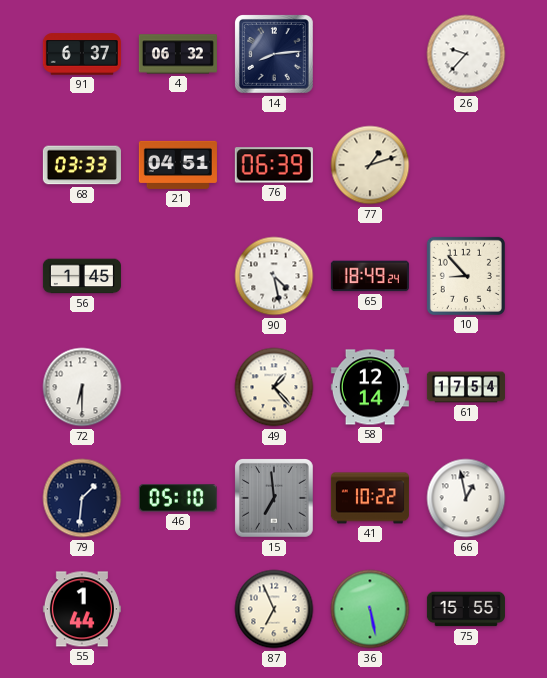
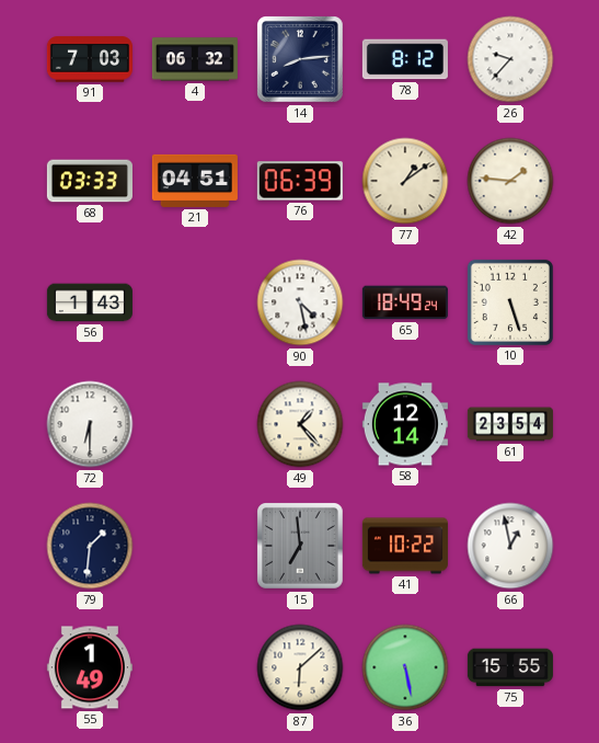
91: 6:37 -> 7:03 (90, 59)
78: none -> 8:12 (405, 59)
77: 1:12 -> 1:09 (405, 181)
42: none -> 1:46 (510, 181)
56: 1:45 -> 1:43 (90, 302)
10: 8:53 -> 5:27 (510, 302)
61: 17:54 -> 23:54 (510, 424)
46: 05:10 -> none (178, 498)
55: 1:44 -> 1:49 (90, 667)
87: 6:56 -> 6:08 (300, 667)
